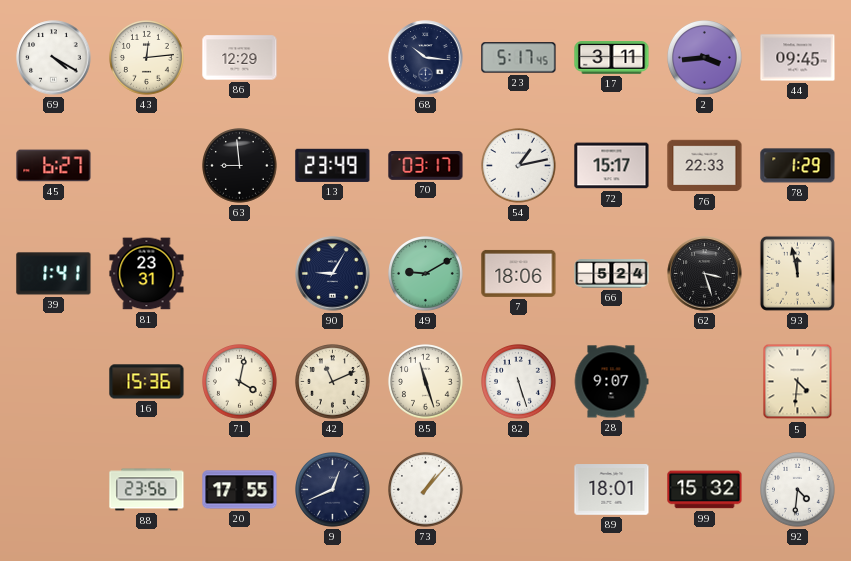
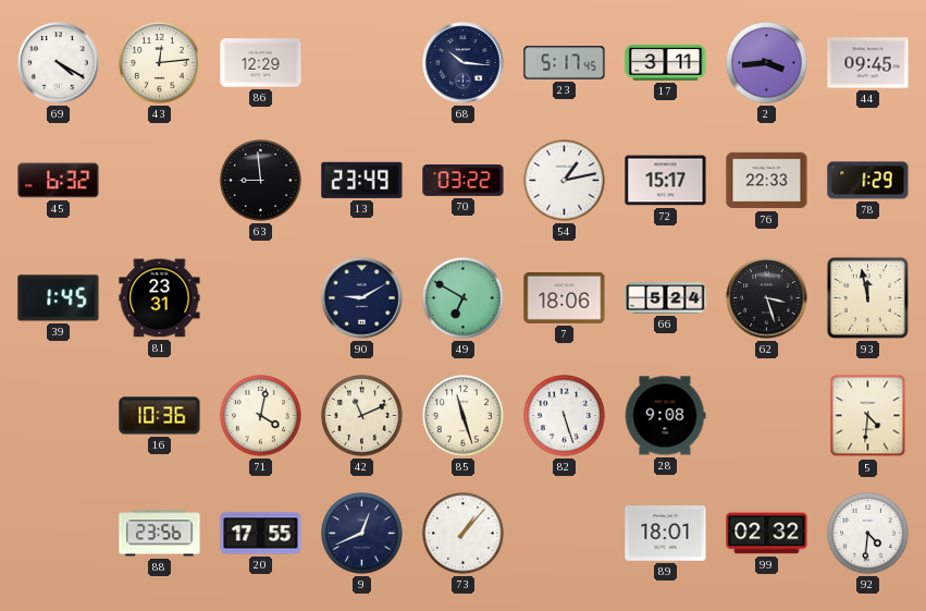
45: 6:27 -> 6:32 (59, 181)
70: 03:17 -> 03:22 (464, 181)
39: 1:41 -> 1:45 (59, 298)
90: 9:05 -> 9:10 (362, 298)
49: 9:10 -> 6:50 (464, 298)
16: 15:36 -> 10:36 (160, 416)
28: 9:07 -> 9:08 (665, 416)
99: 15:32 -> 02:32 (767, 534)
